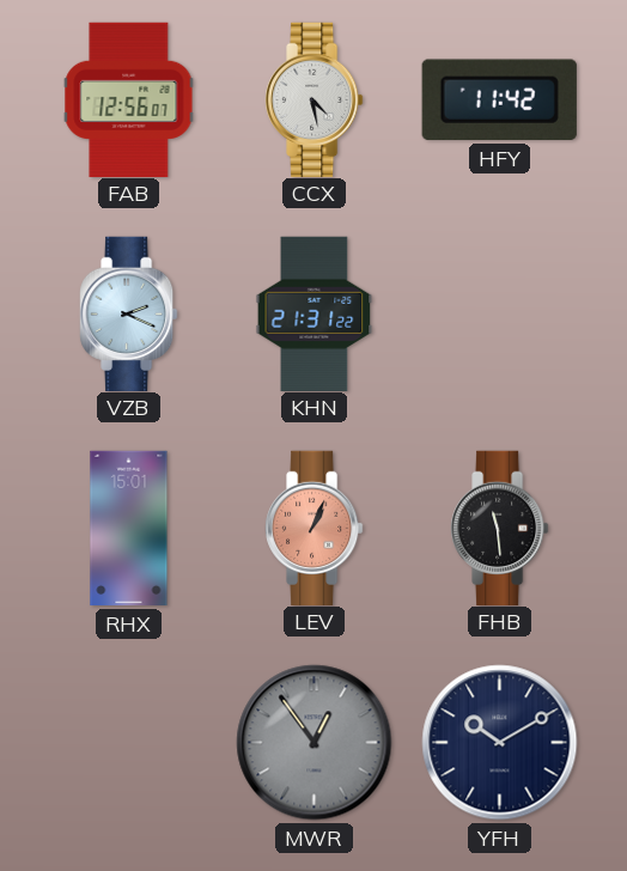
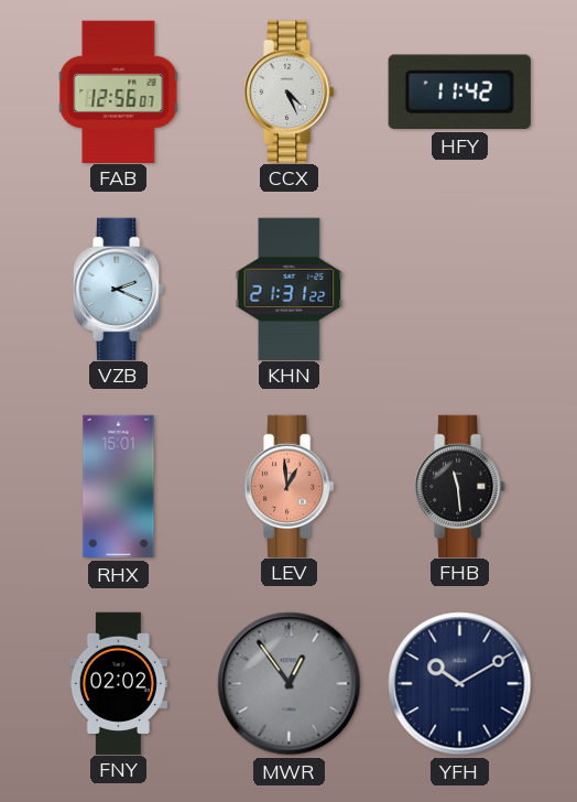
CCX: 4:28 -> 4:26 (290, 91)
LEV: 1:04 -> 12:59 (290, 486)
FNY: none -> 02:02 (118, 683)
